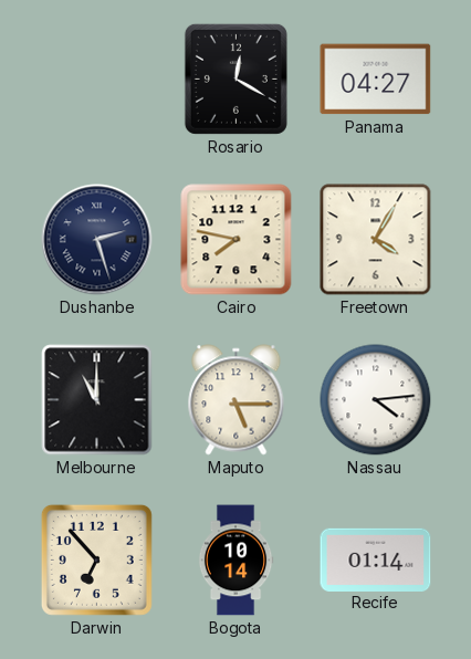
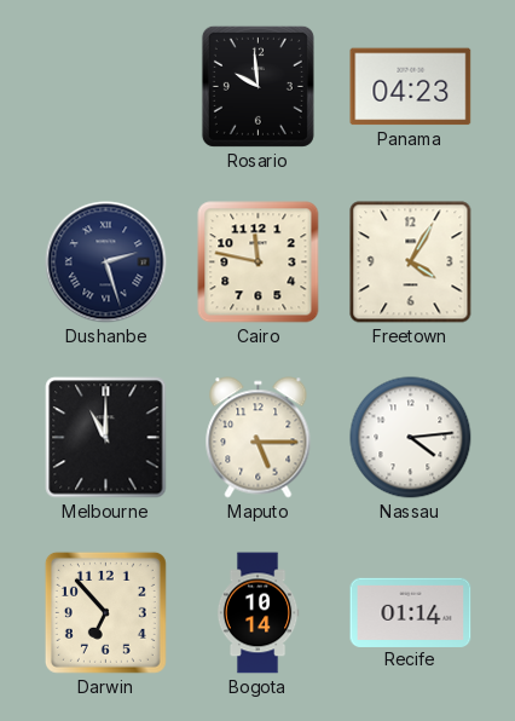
Rosario: 12:20 -> 9:59 (257, 86)
Panama: 04:27 -> 04:23 (411, 87)
Cairo: 7:47 -> 11:47 (259, 263)
